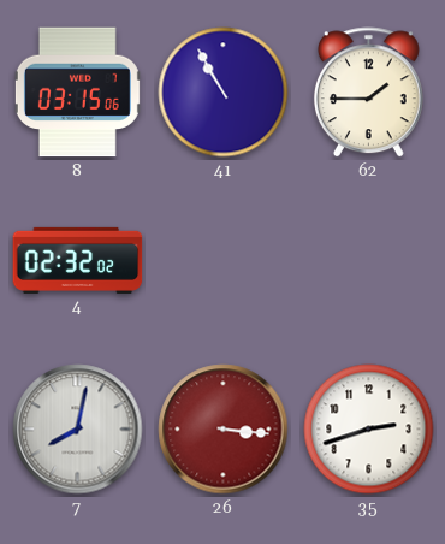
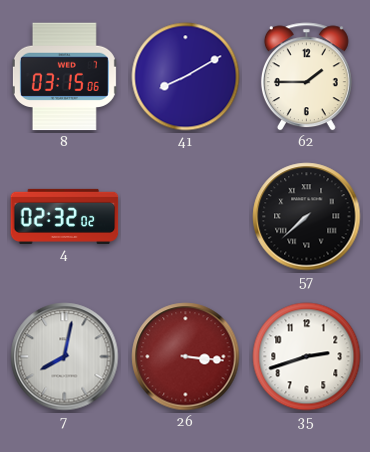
41: 10:55 -> 8:10 (186, 77)
57: none -> 7:38 (307, 217)
